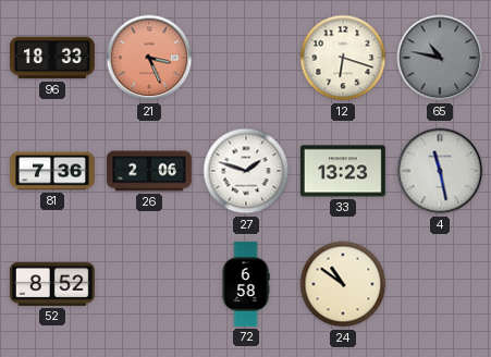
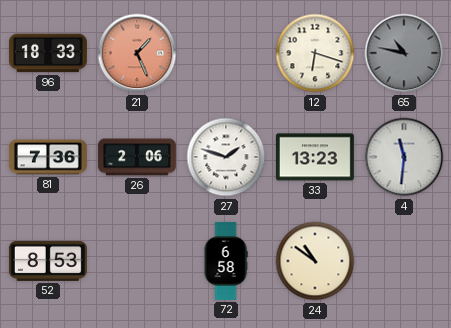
21: 3:26 -> 1:26 (137, 53)
4: 11:28 -> 11:31 (404, 157)
52: 8:52 -> 8:53 (48, 261)
